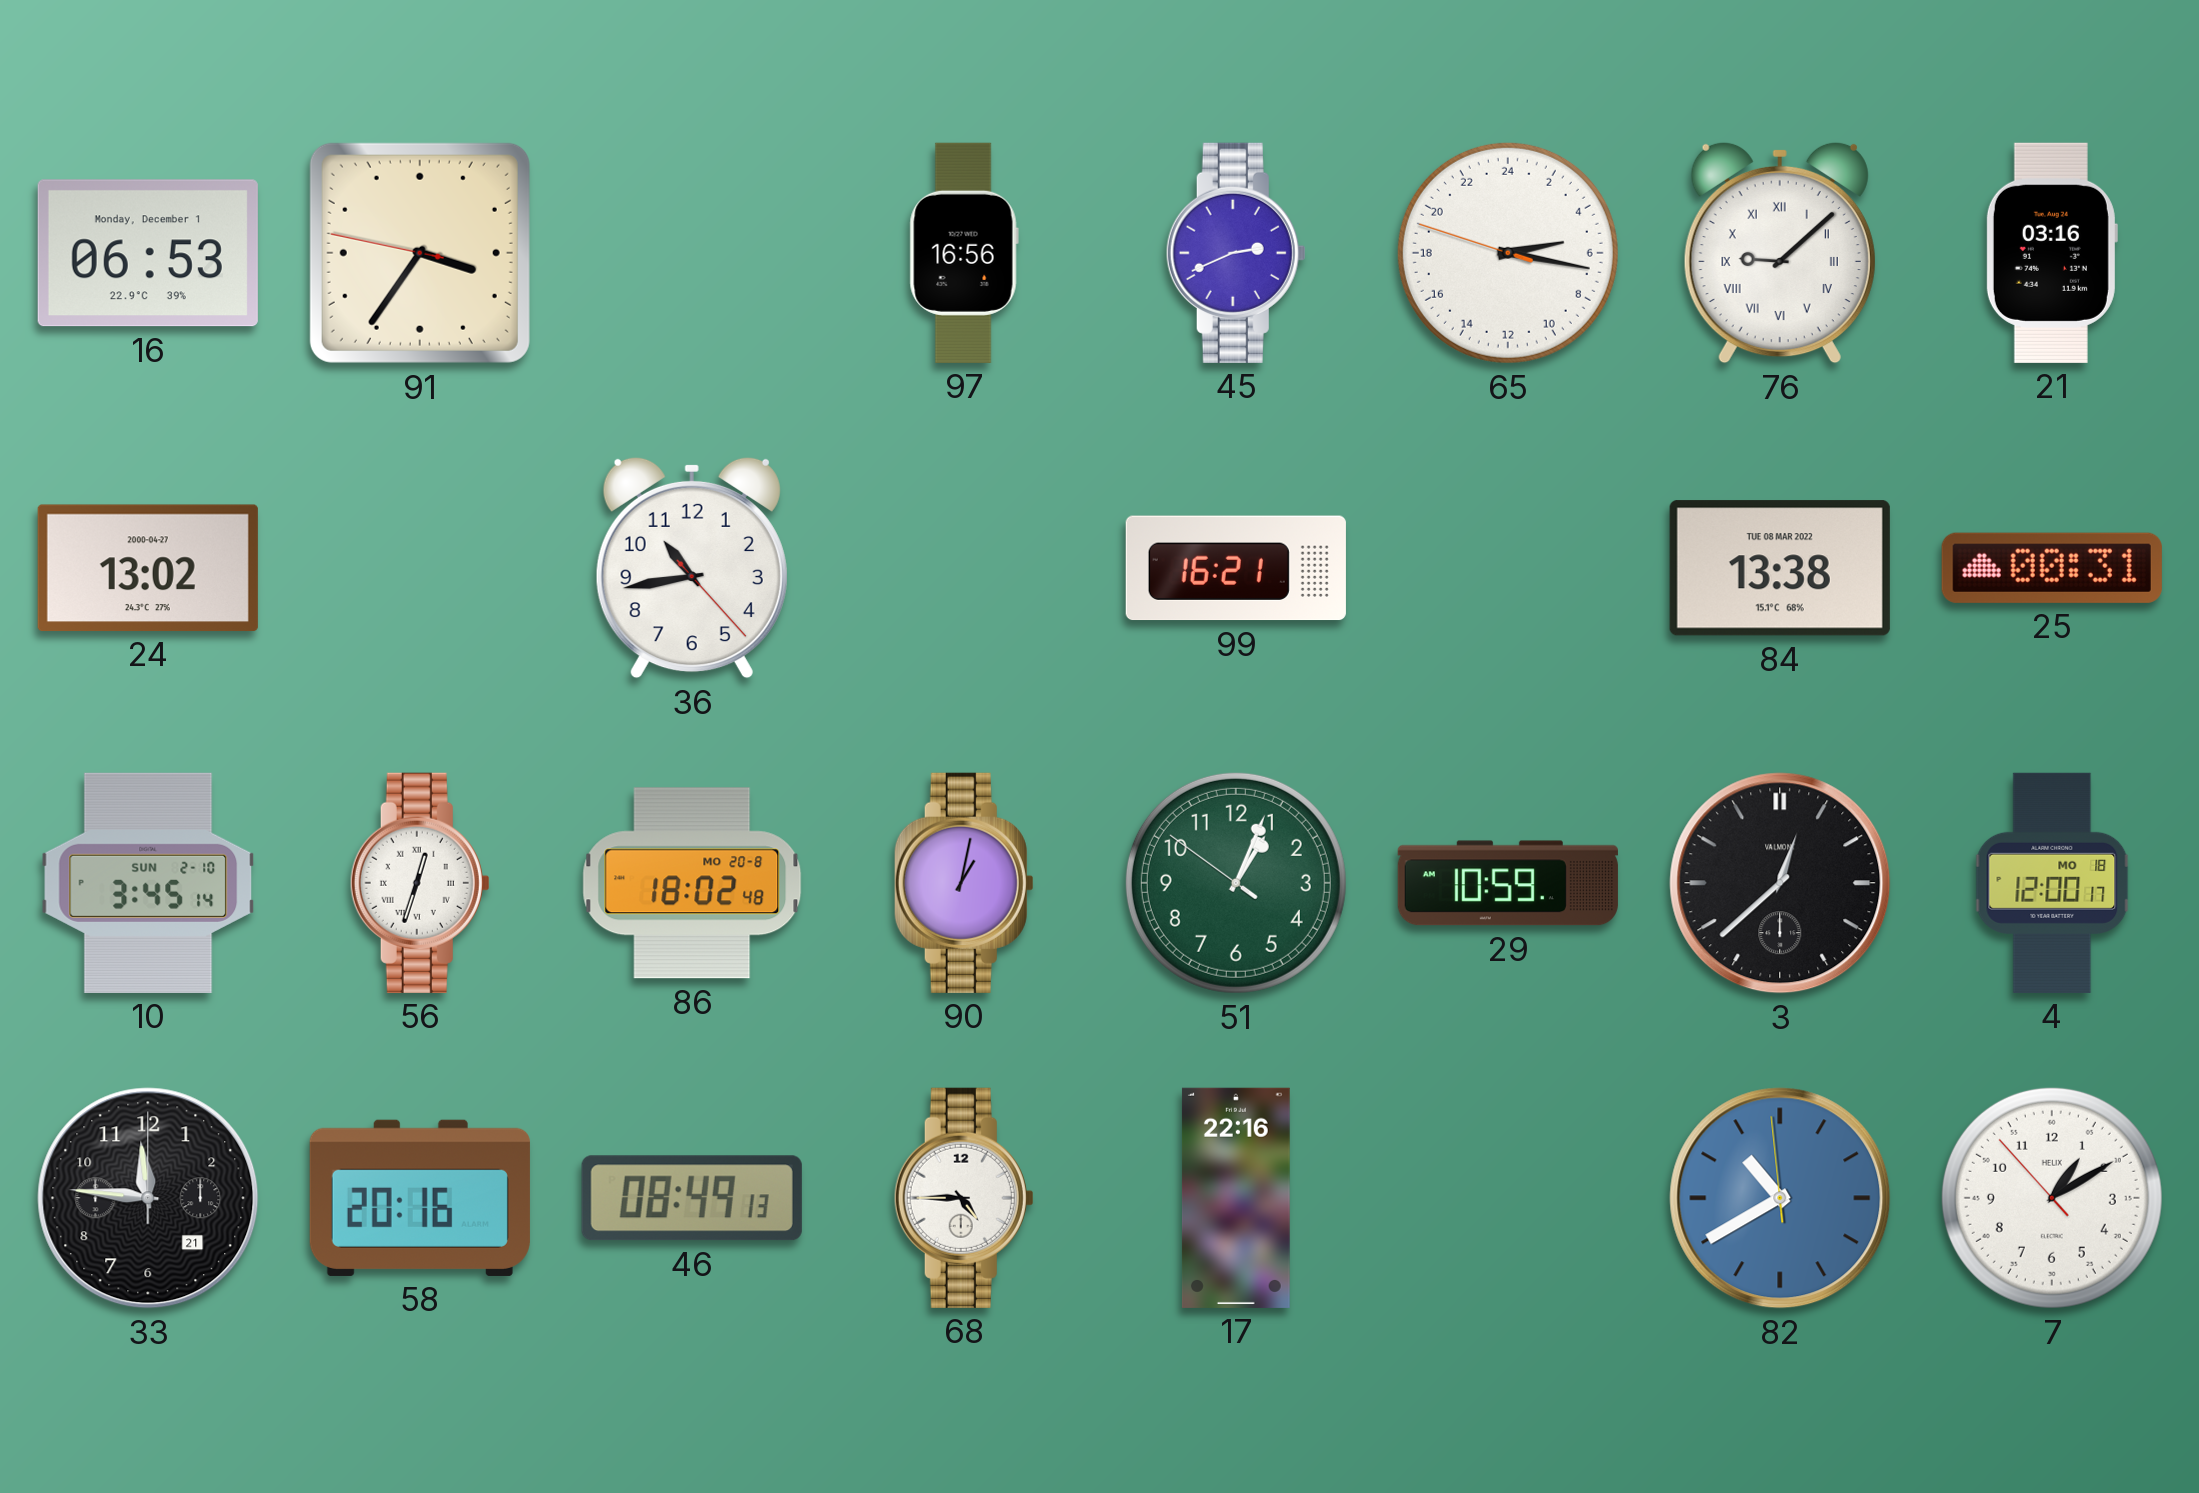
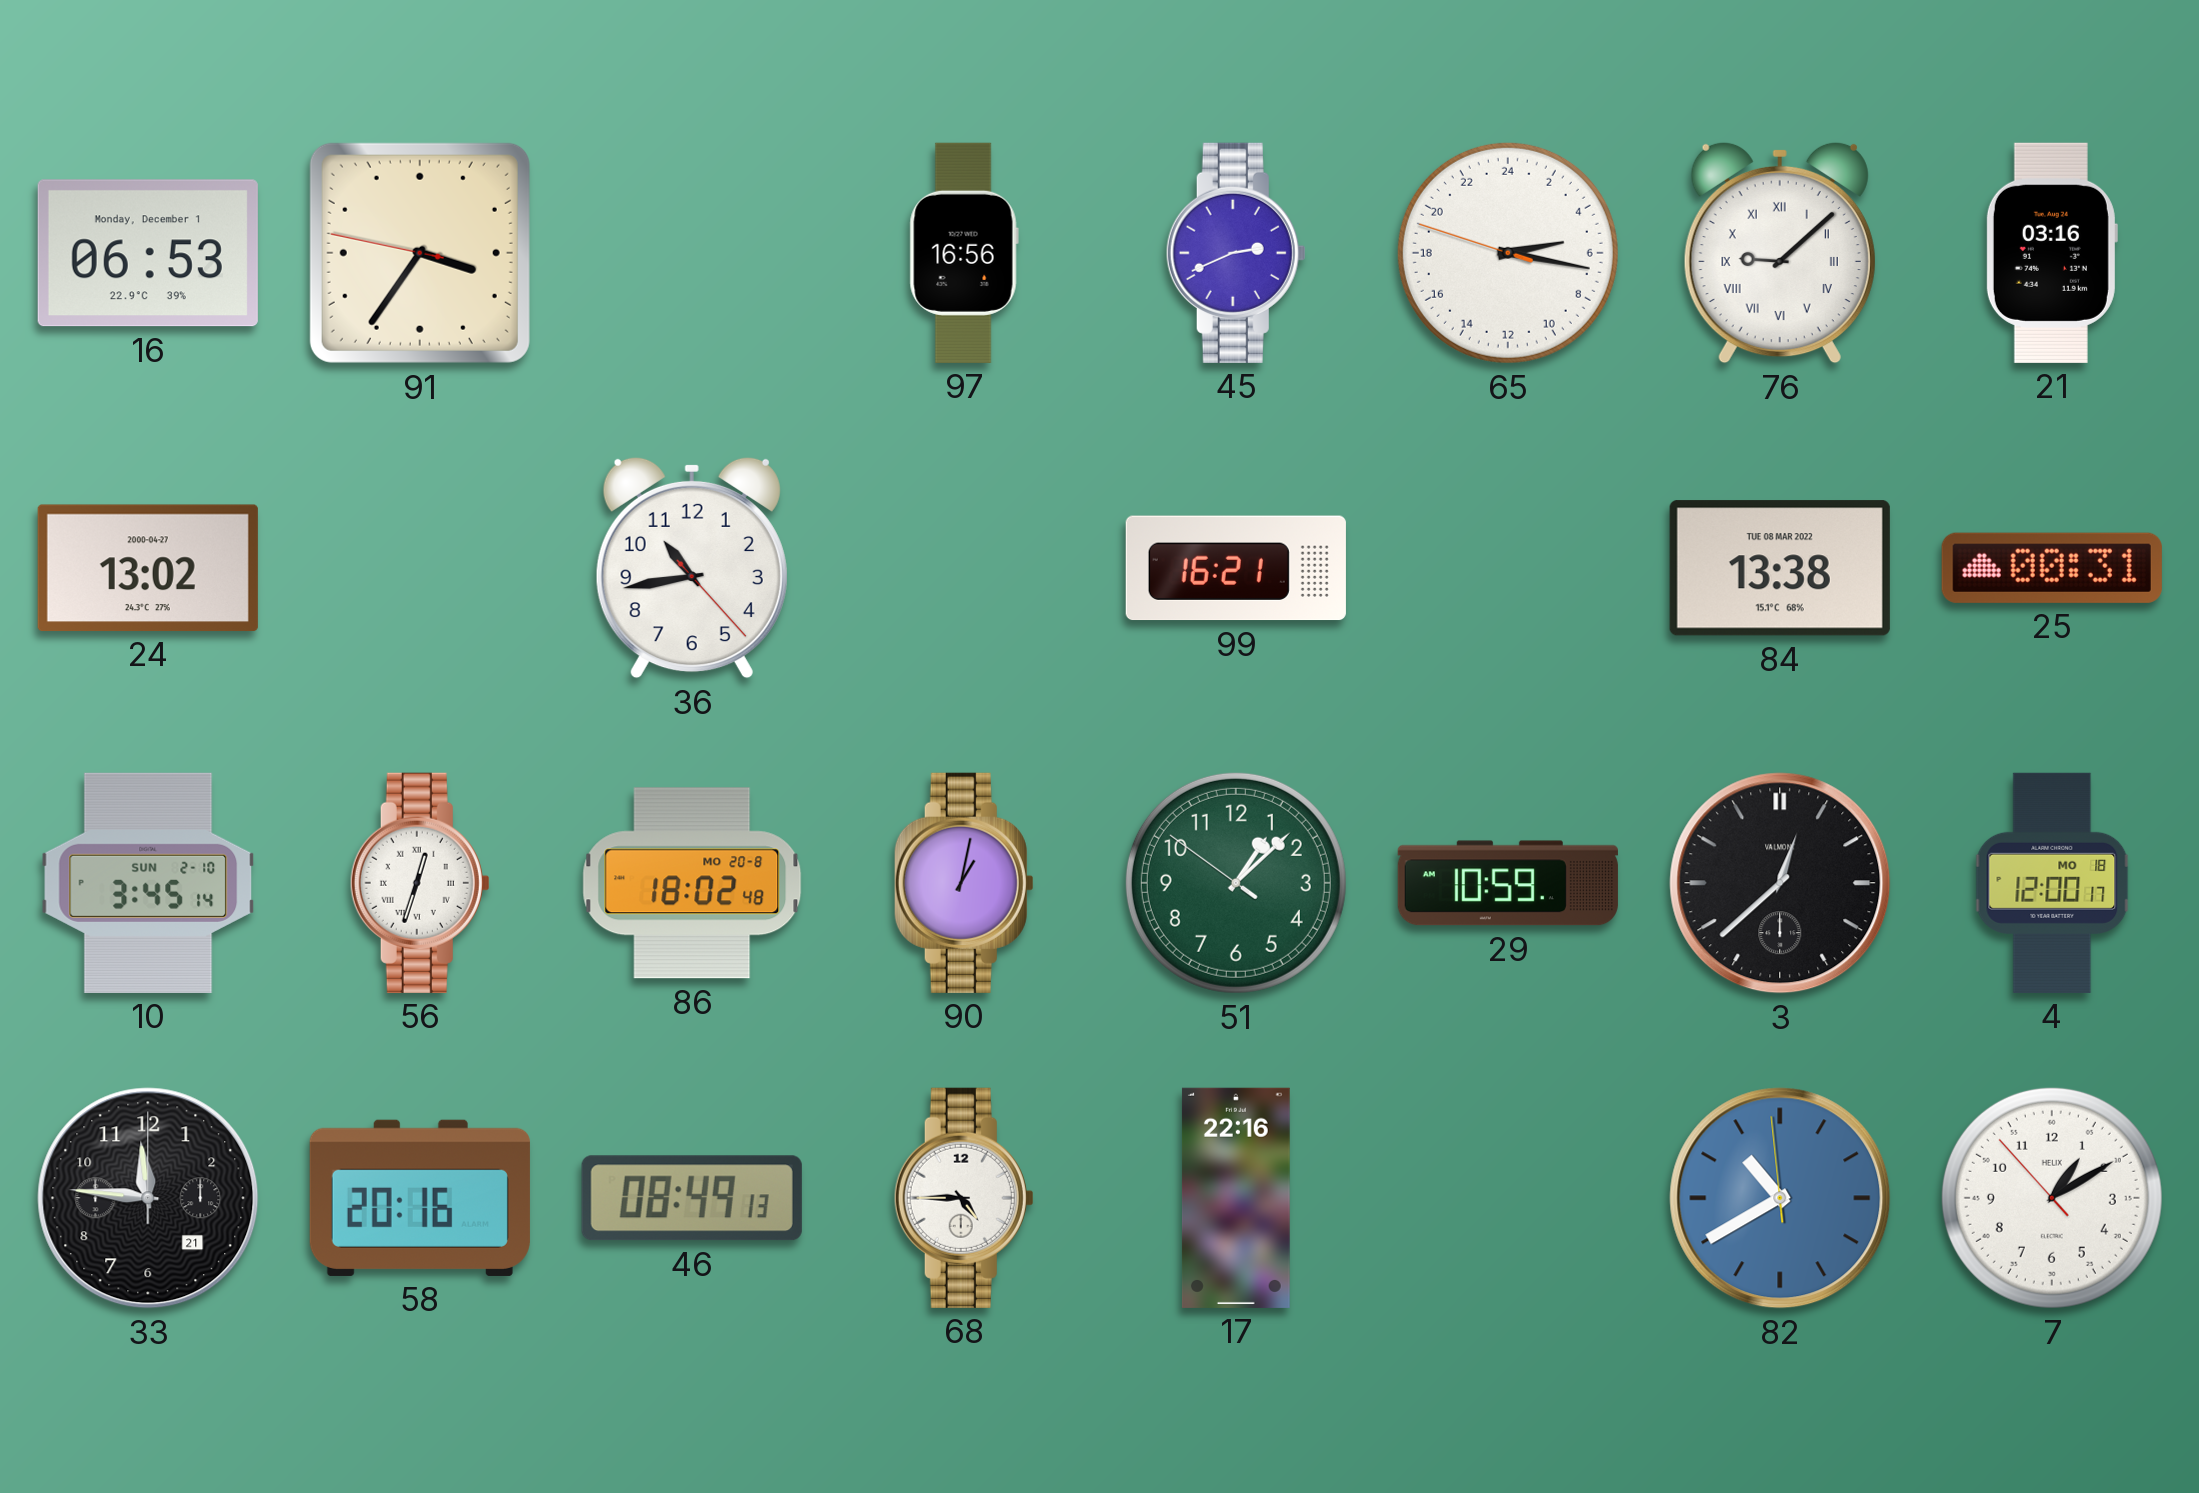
51: 1:03 -> 1:07 (1236, 883)
